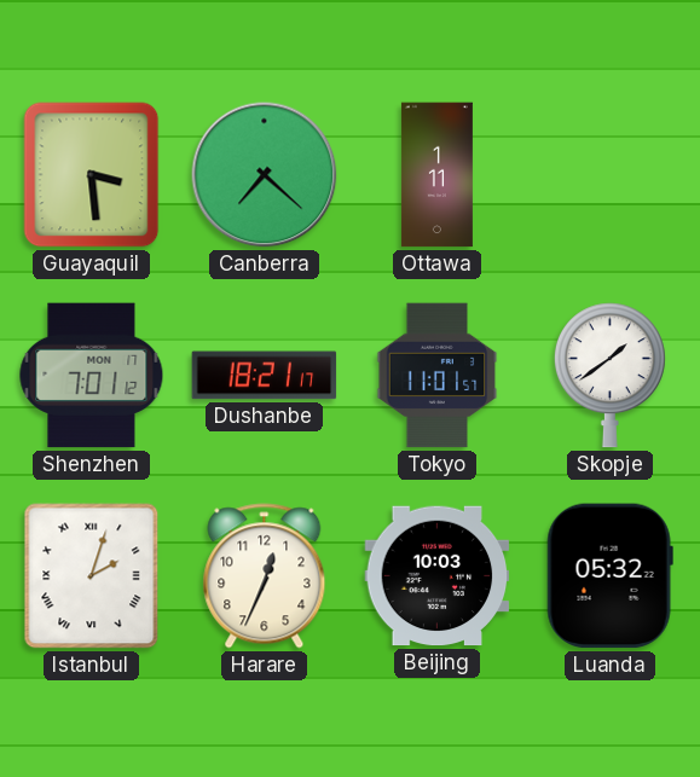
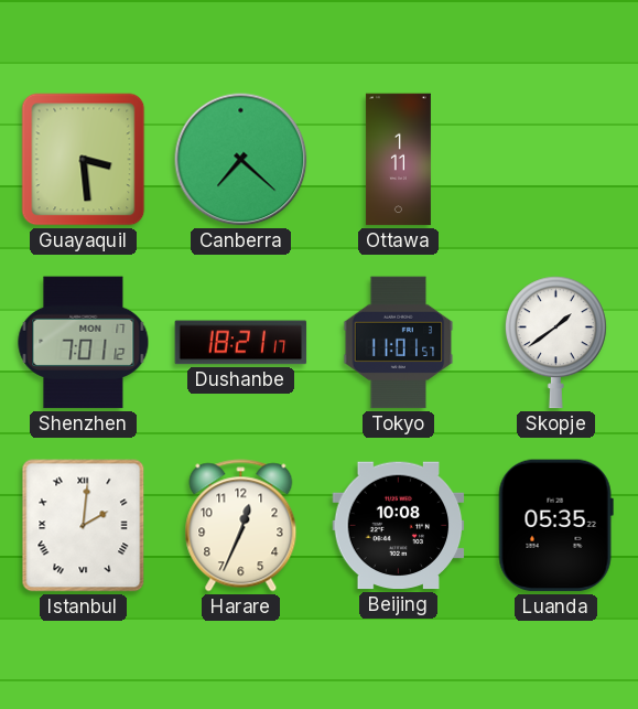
Istanbul: 2:03 -> 2:01 (84, 526)
Beijing: 10:03 -> 10:08 (399, 526)
Luanda: 05:32 -> 05:35 (555, 526)
